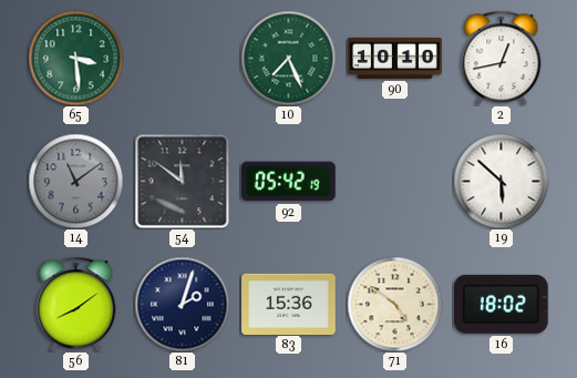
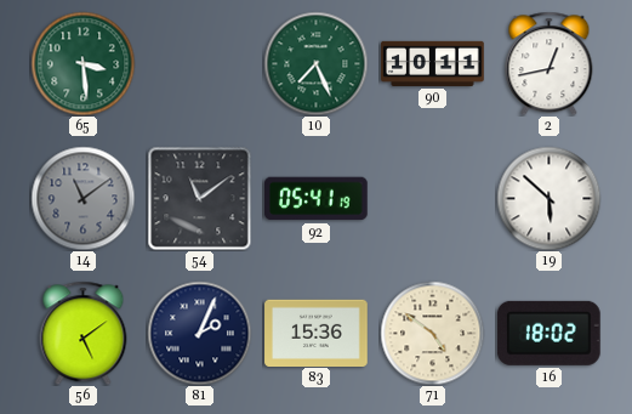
90: 10:10 -> 10:11 (433, 63)
54: 11:51 -> 11:09 (199, 198)
92: 05:42 -> 05:41 (317, 199)
56: 8:09 -> 5:09 (84, 333)
81: 2:03 -> 2:04 (199, 333)
